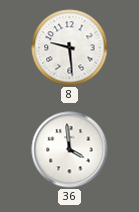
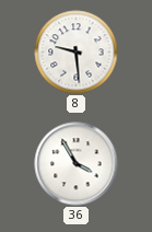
36: 3:59 -> 3:55 (77, 164)
